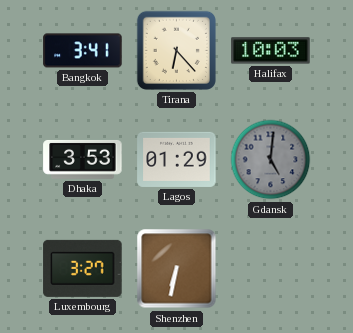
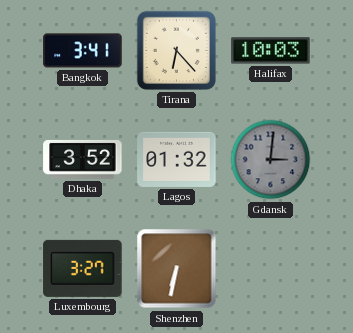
Dhaka: 3:53 -> 3:52 (83, 159)
Lagos: 01:29 -> 01:32 (177, 159)
Gdansk: 5:01 -> 3:01 (271, 160)
